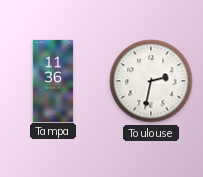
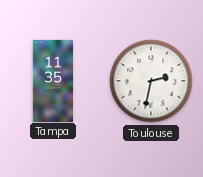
Tampa: 11:36 -> 11:35 (53, 80)
